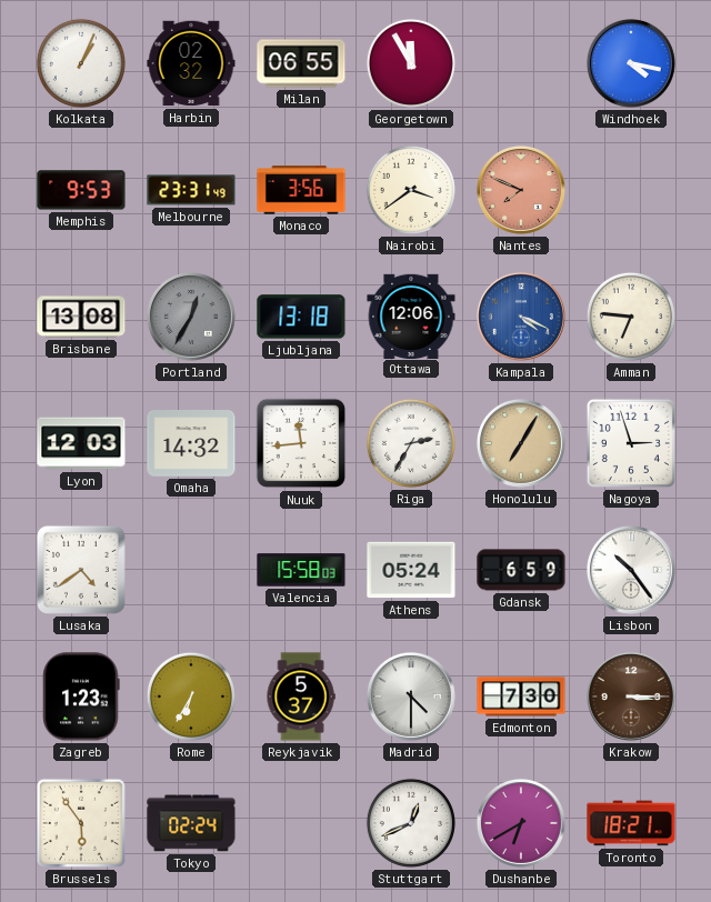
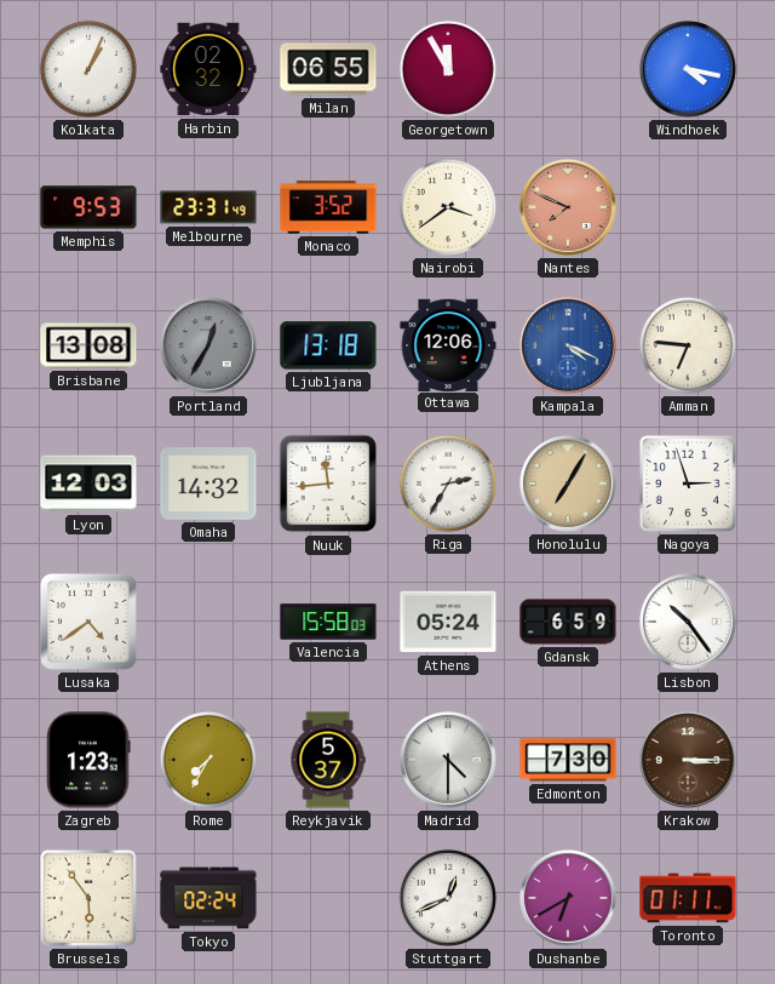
Monaco: 3:56 -> 3:52 (328, 207)
Rome: 6:35 -> 7:35 (208, 760)
Toronto: 18:21 -> 01:11 (688, 898)
